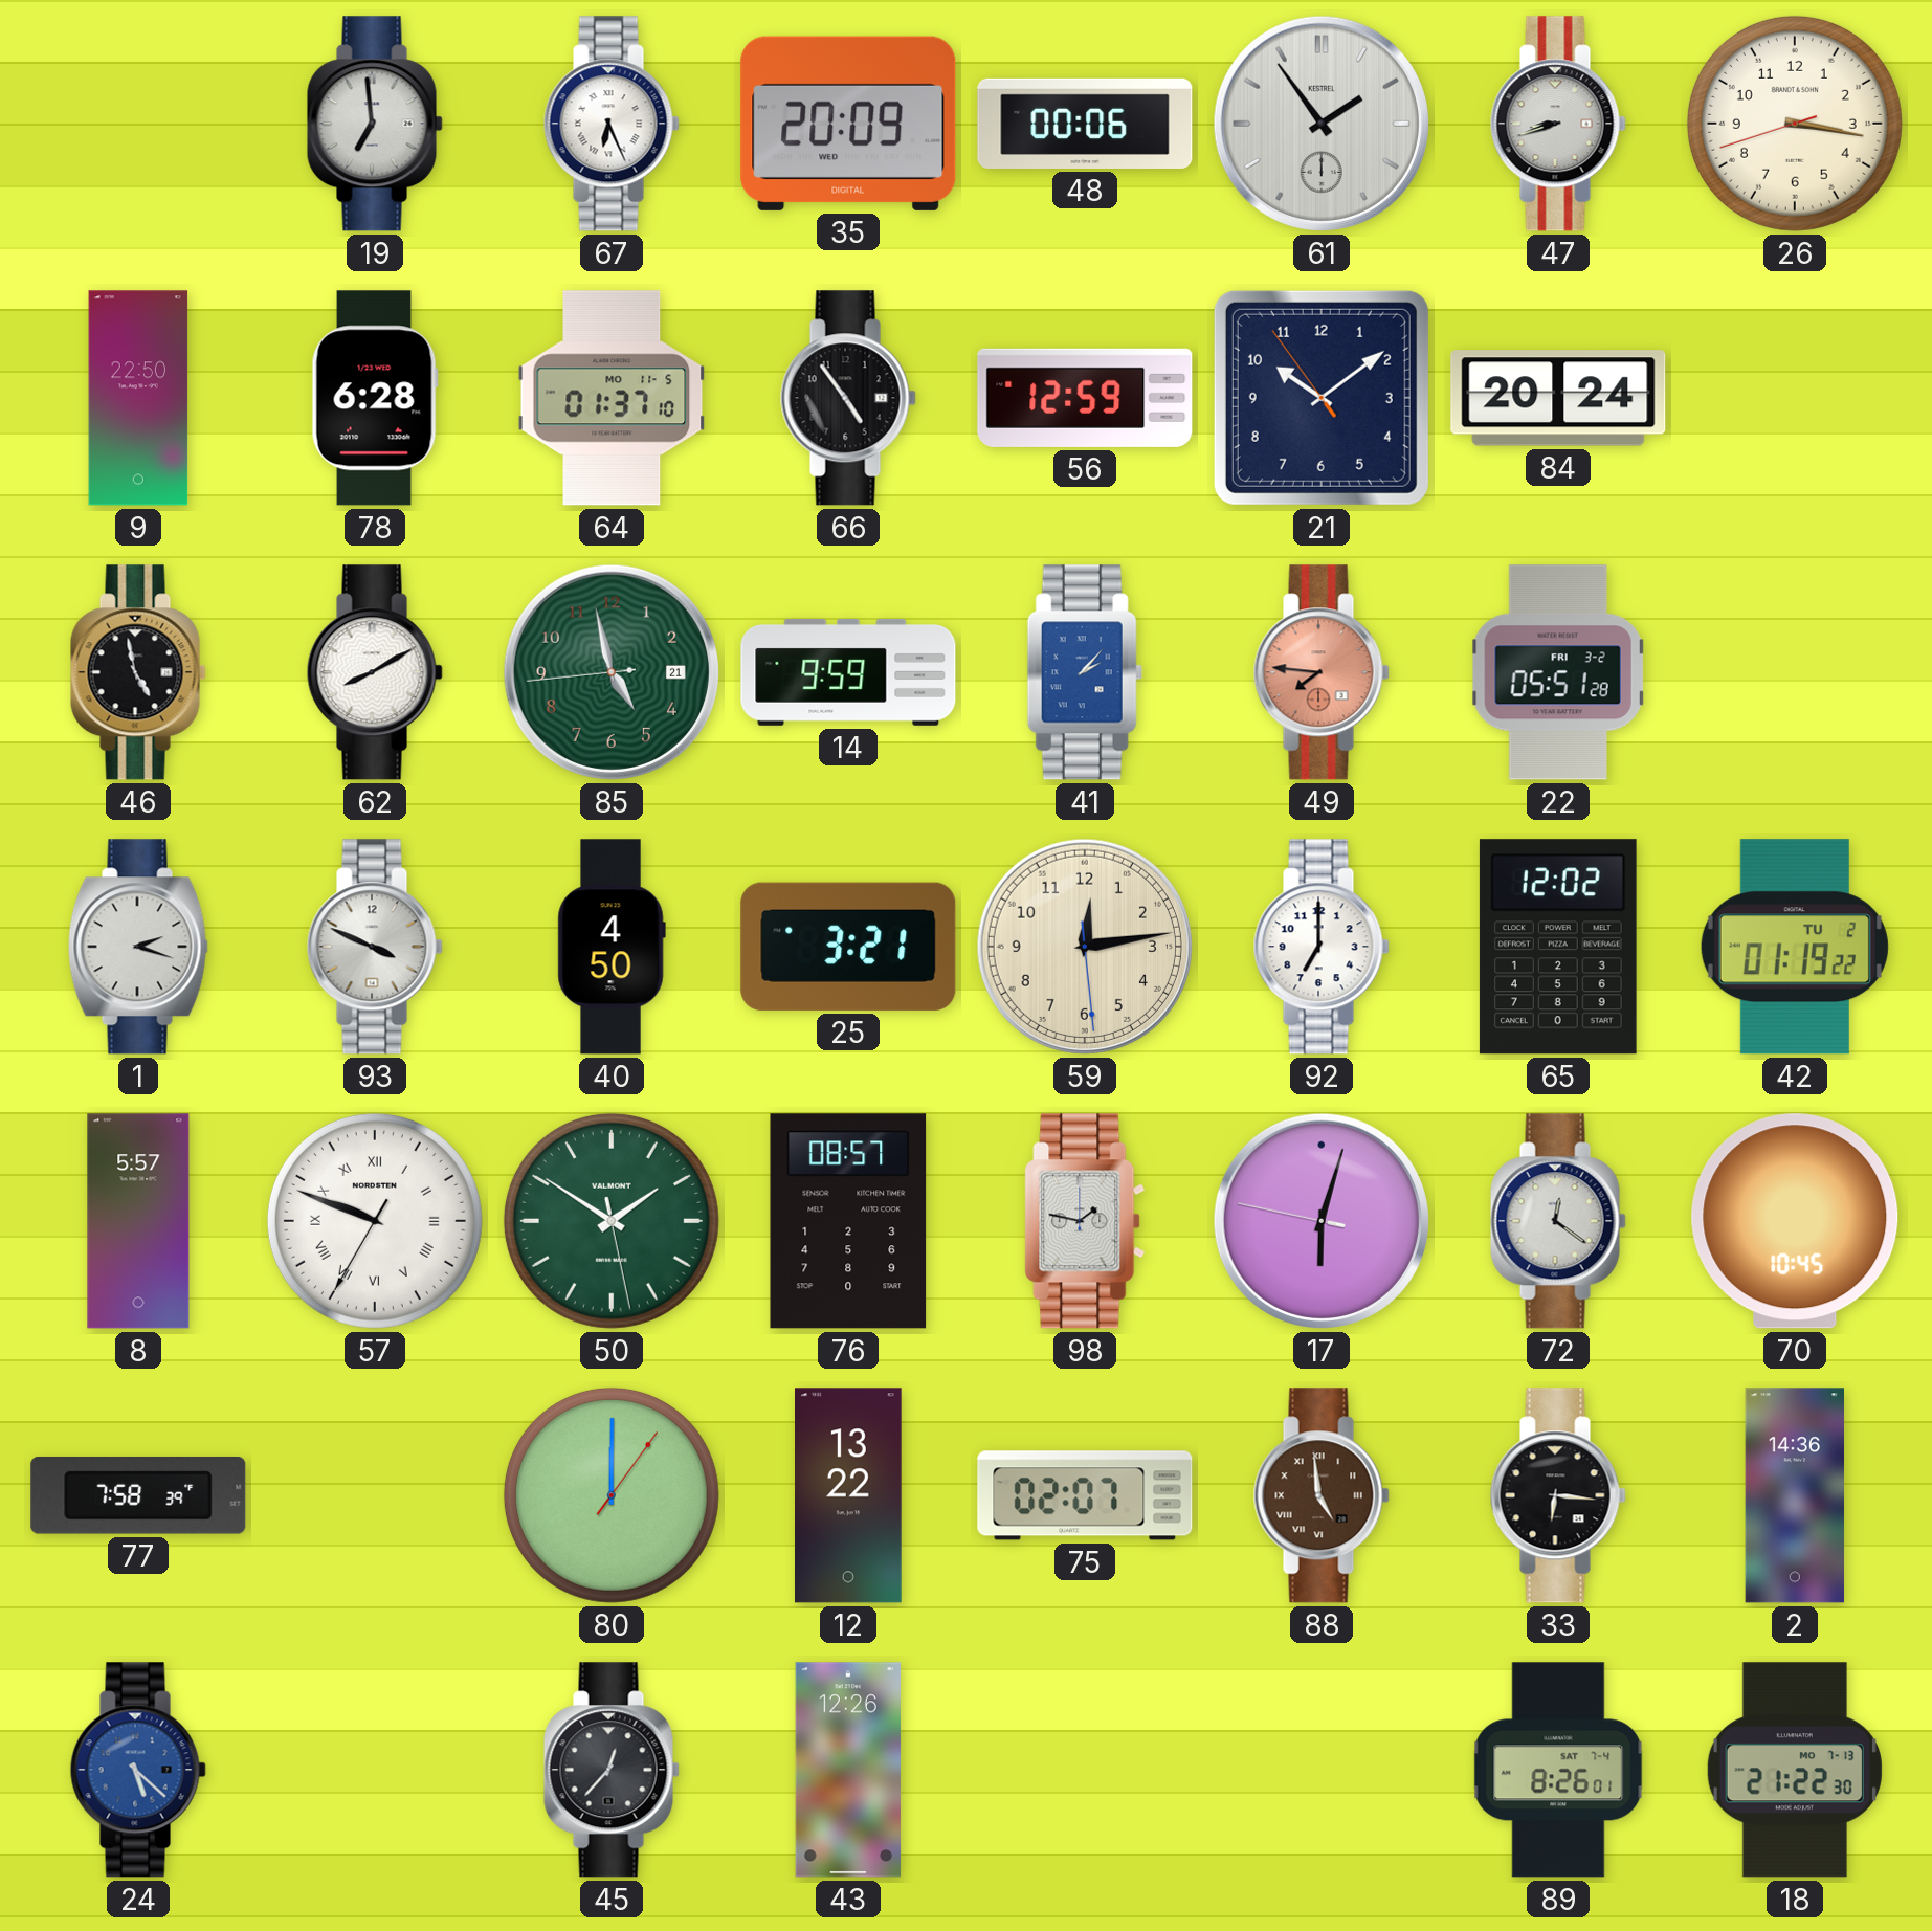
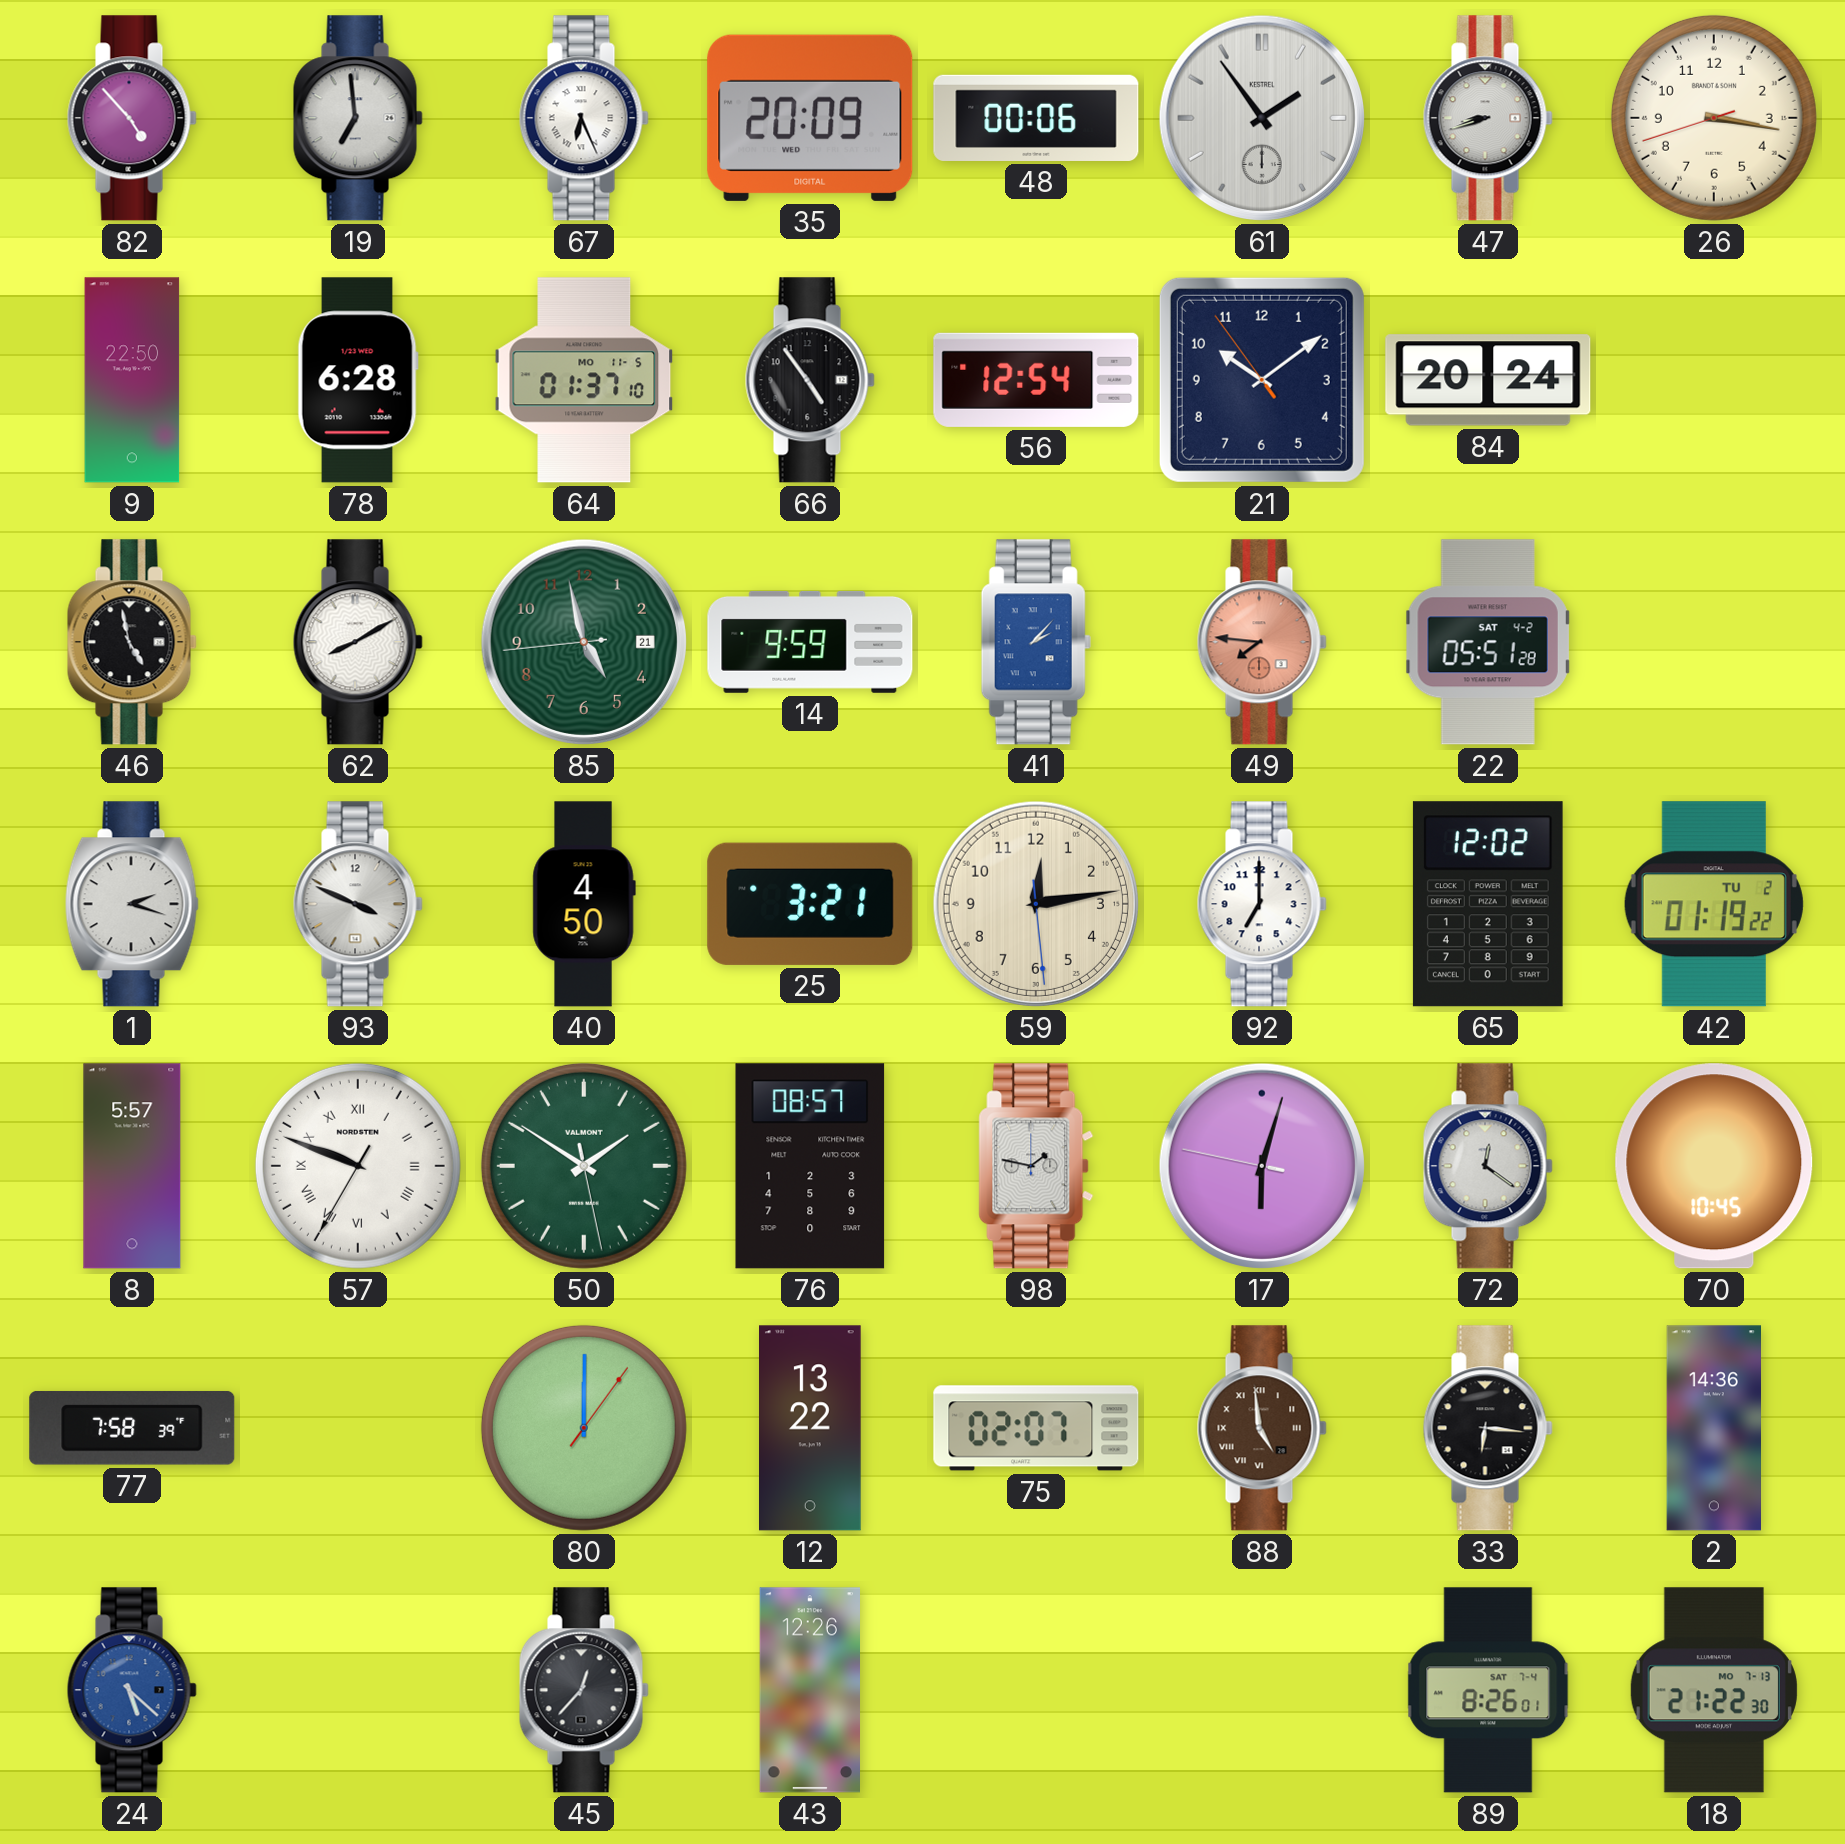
82: none -> 4:53 (132, 118)
56: 12:59 -> 12:54 (1036, 380)
22 date: FRI 3-2 -> SAT 4-2 (1488, 642)
